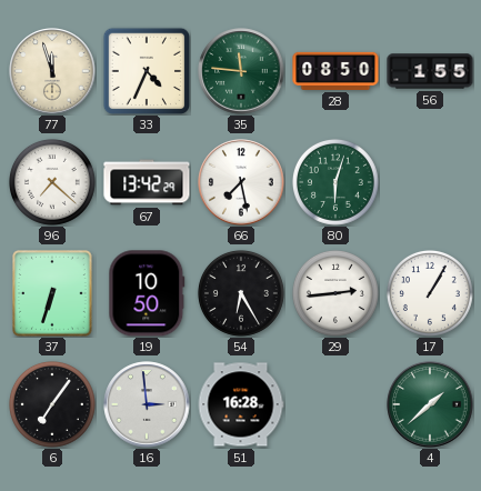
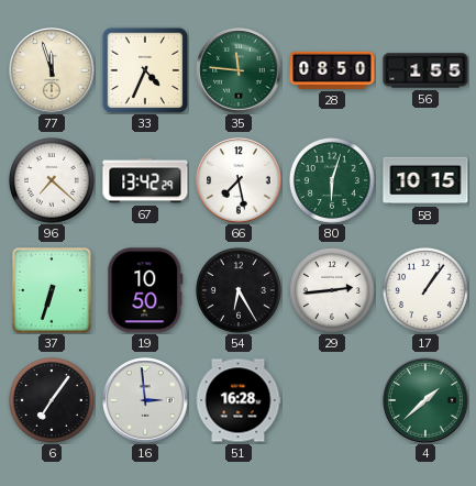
58: none -> 10:15 (425, 180)
17: 1:05 -> 1:06 (425, 290)
